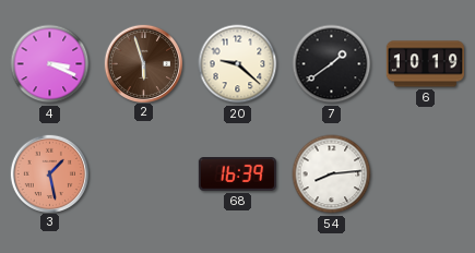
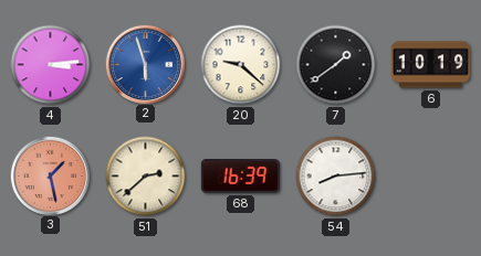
4: 3:19 -> 3:14 (51, 65)
2 dial: brown -> blue (145, 64)
51: none -> 2:38 (146, 177)
